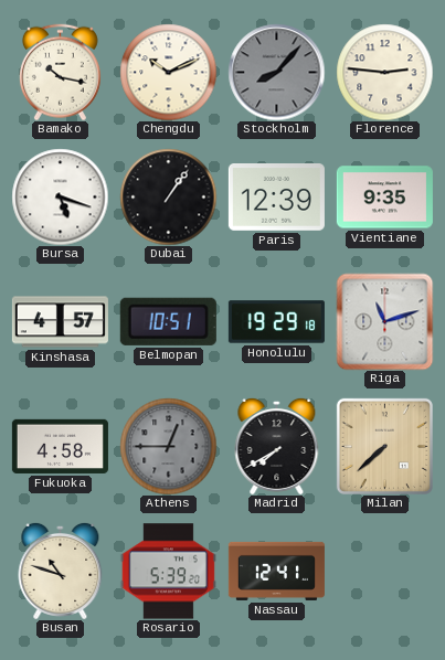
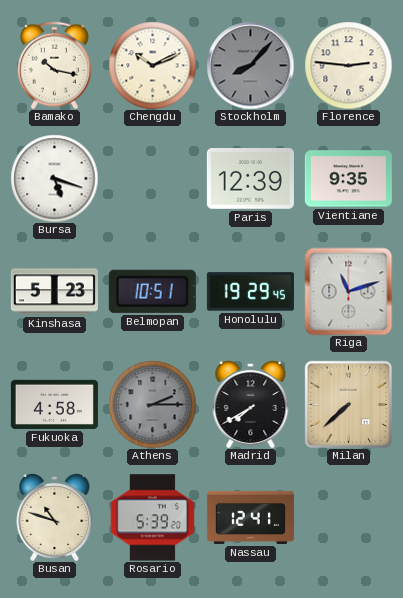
Dubai: 1:06 -> none (168, 196)
Kinshasa: 4:57 -> 5:23 (54, 292)
Honolulu: 19:29:18 -> 19:29:45 (250, 292)
Athens: 12:45 -> 2:15 (152, 404)
